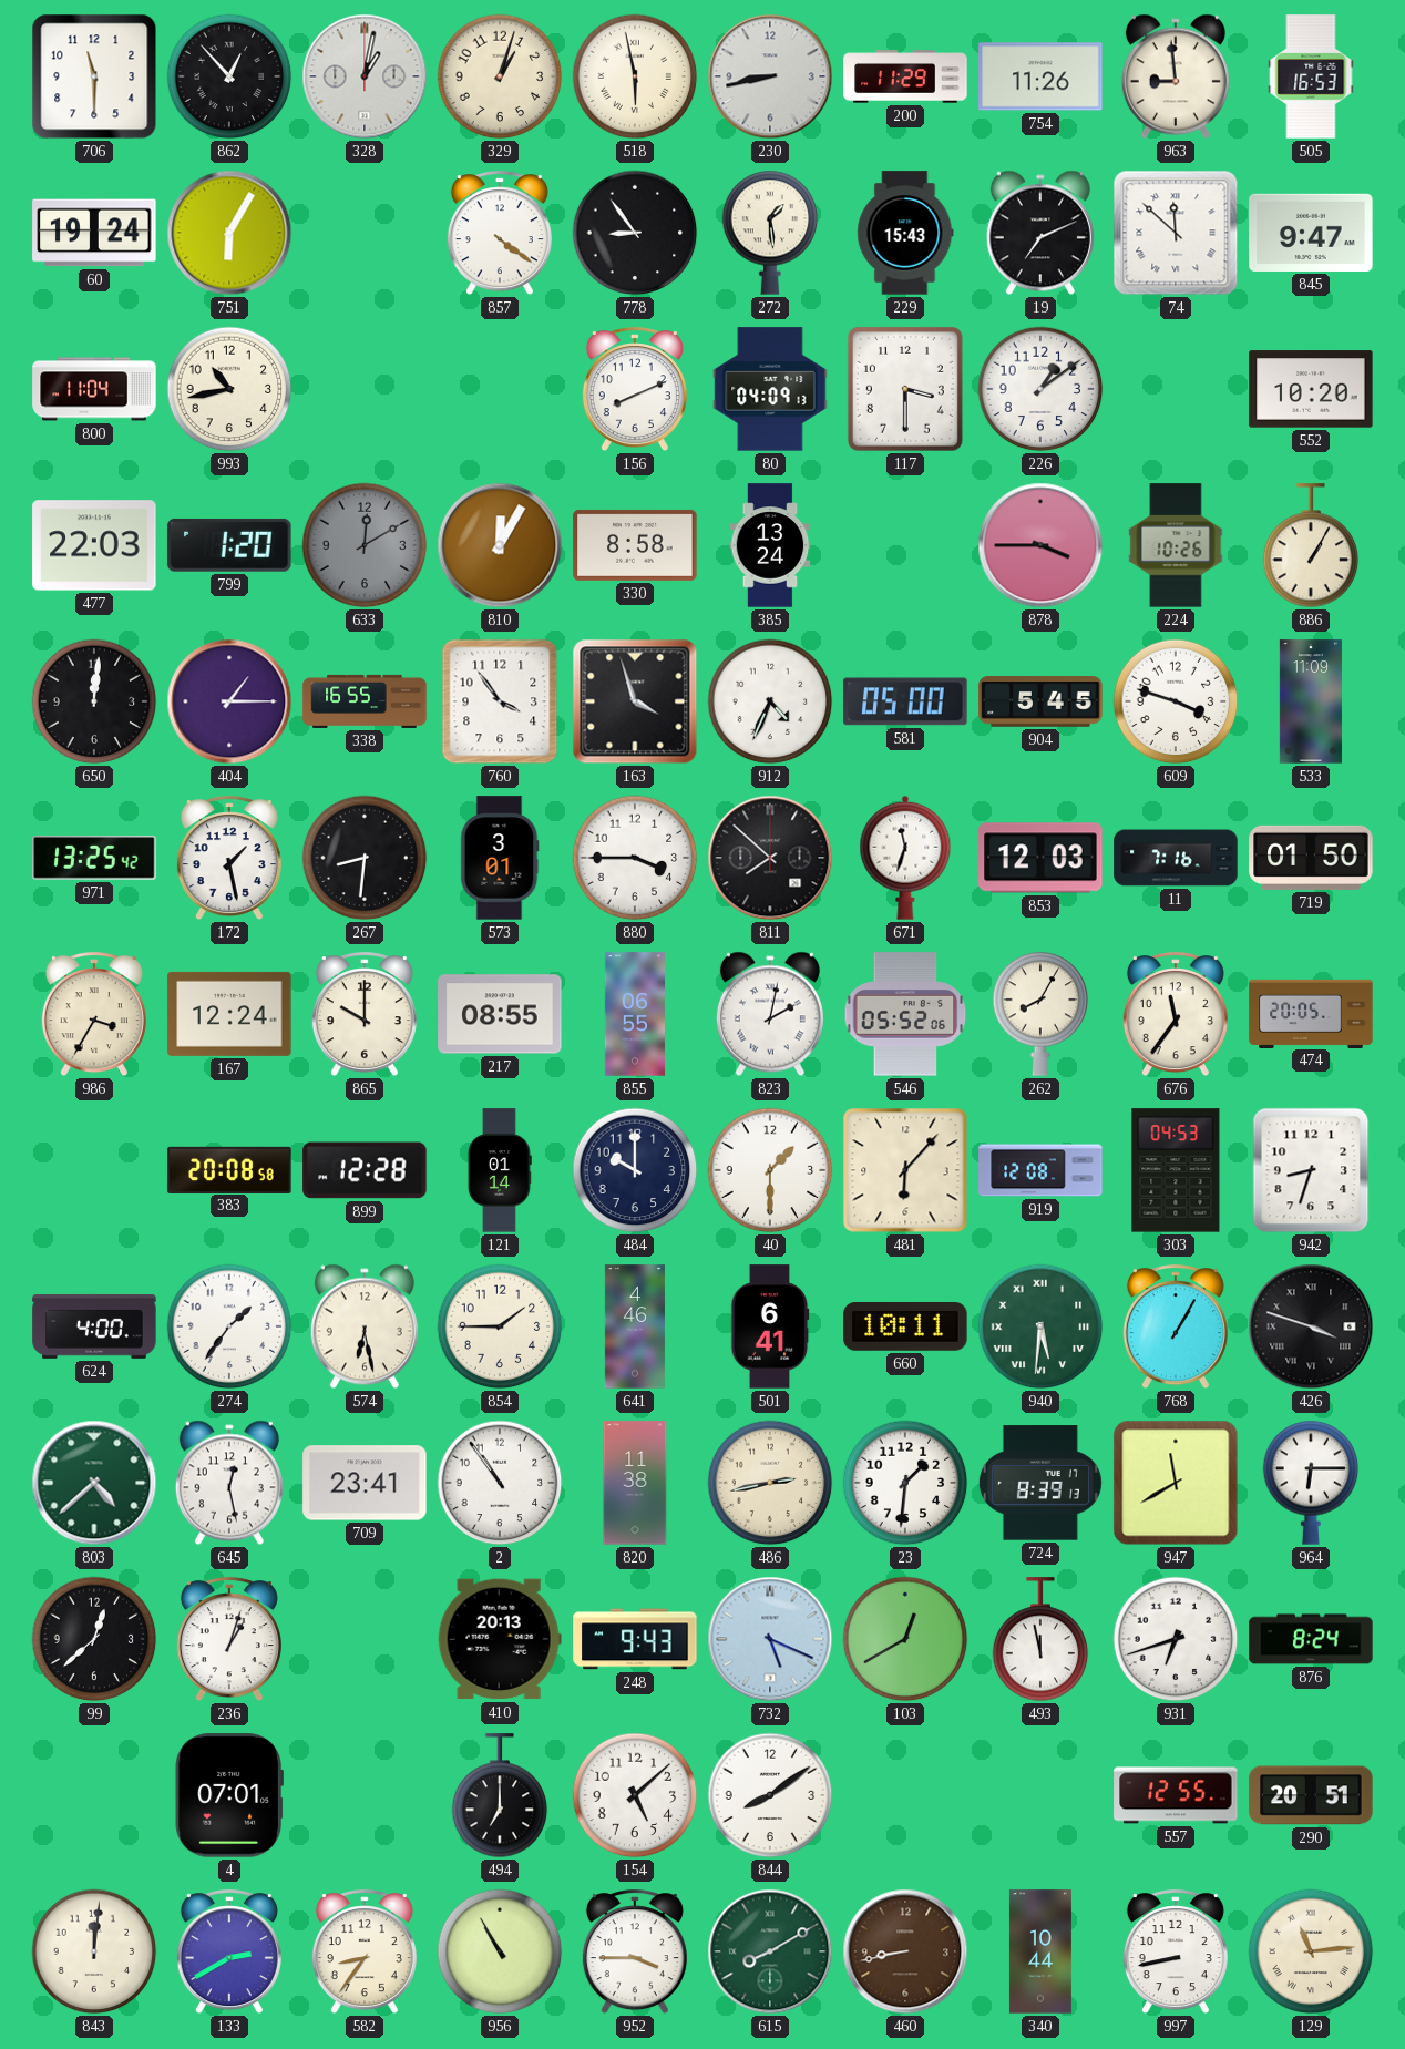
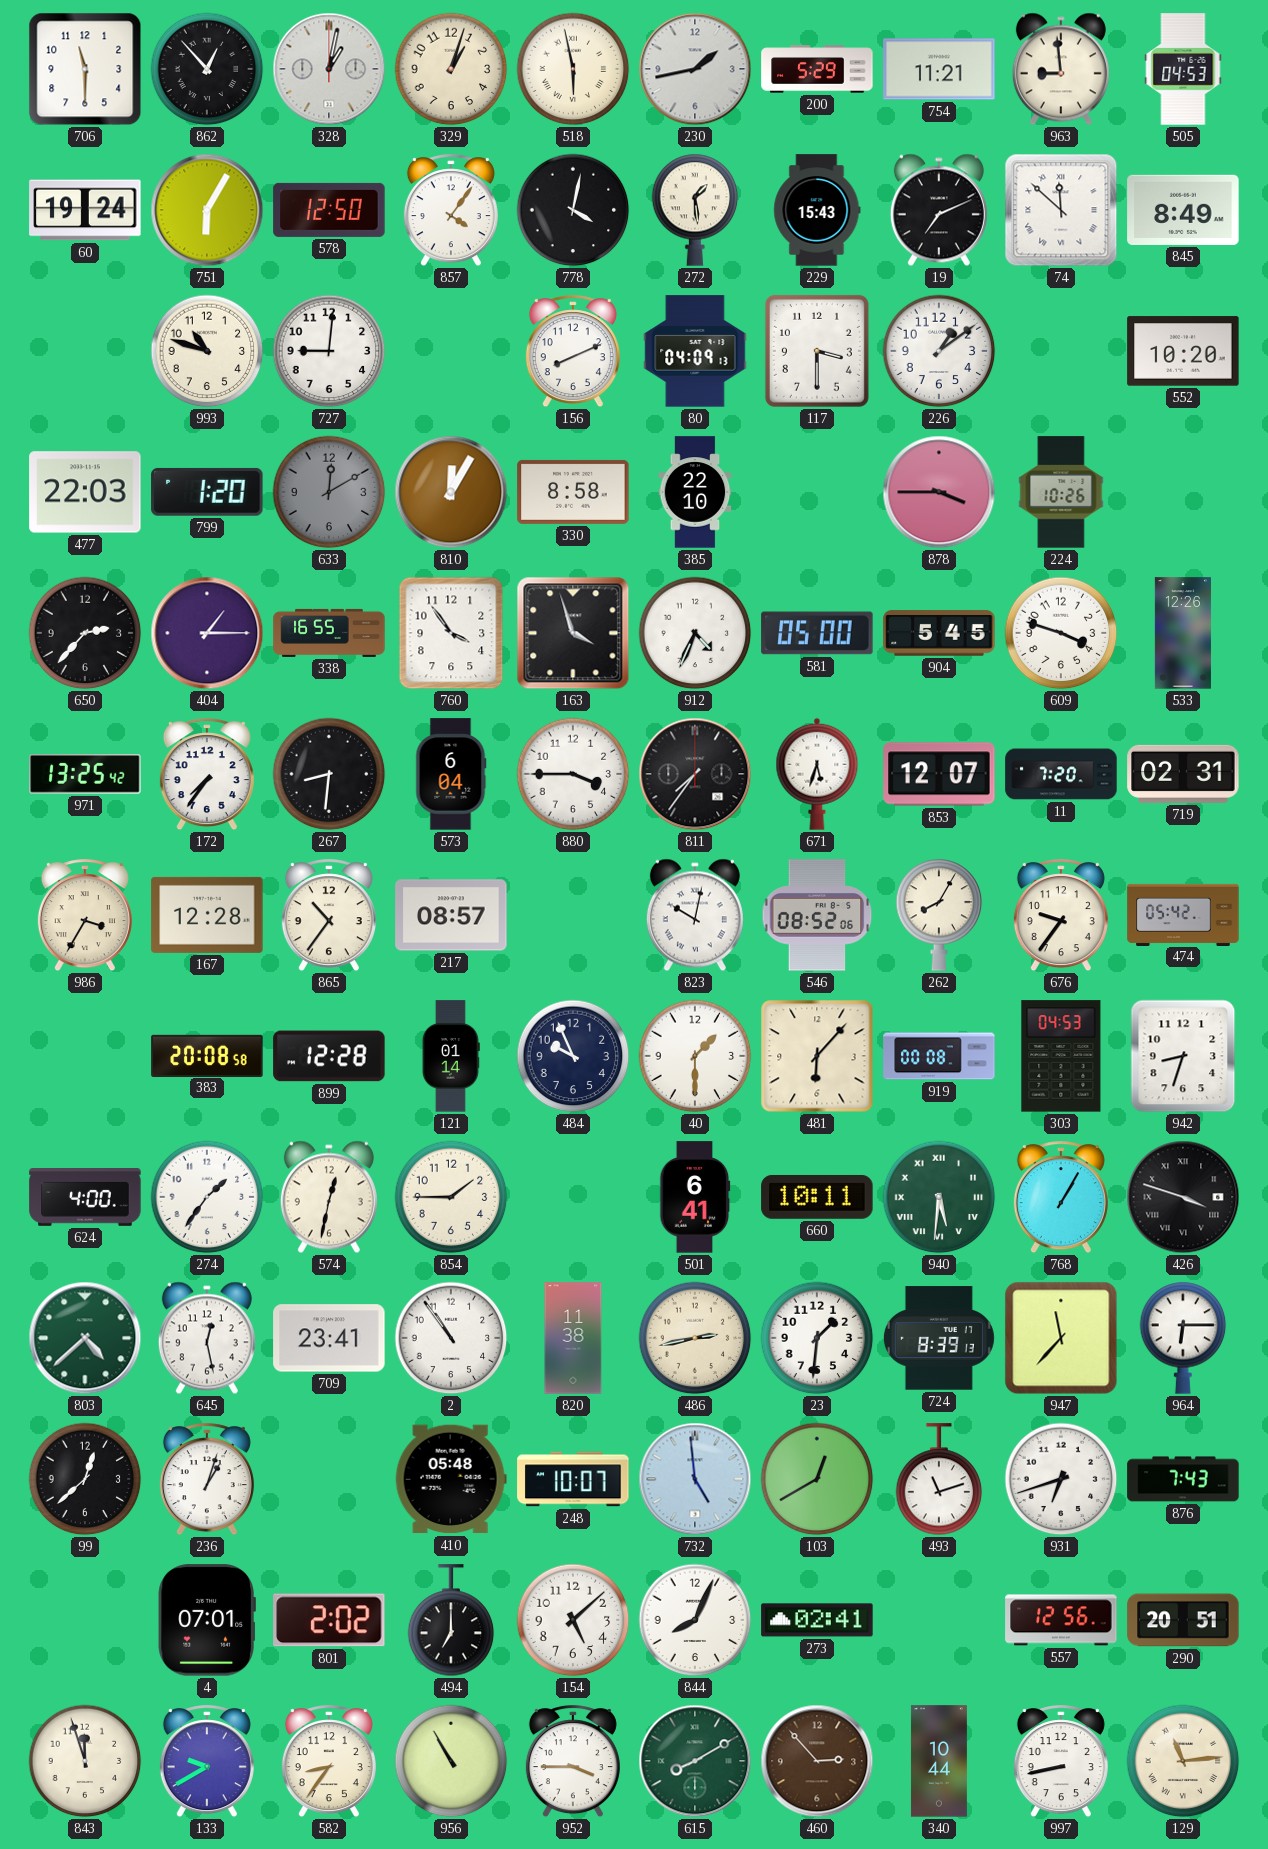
230: 8:43 -> 1:43 (695, 69)
200: 11:29 -> 5:29 (817, 69)
754: 11:26 -> 11:21 (939, 69)
505: 16:53 -> 04:53 (1183, 69)
578: none -> 12:50 (329, 210)
857: 4:21 -> 4:06 (451, 211)
778: 8:54 -> 4:02 (573, 210)
845: 9:47 -> 8:49 (1183, 210)
800: 11:04 -> none (94, 389)
993: 10:43 -> 10:48 (207, 351)
727: none -> 9:01 (329, 351)
385: 13:24 -> 22:10 (695, 492)
886: 1:05 -> none (1311, 546)
650: 12:01 -> 2:37 (85, 633)
533: 11:09 -> 12:26 (1183, 633)
172: 1:28 -> 7:36 (207, 775)
573: 3:01 -> 6:04 (451, 774)
811: 7:52 -> 7:36 (695, 774)
671: 11:33 -> 5:33 (817, 774)
853: 12:03 -> 12:07 (939, 774)
11: 7:16 -> 7:20 (1061, 774)
719: 01:50 -> 02:31 (1183, 774)
167: 12:24 -> 12:28 (207, 915)
865: 10:00 -> 10:36 (329, 916)
217: 08:55 -> 08:57 (451, 915)
855: 06:55 -> none (635, 1014)
823: 2:02 -> 10:02 (695, 915)
546: 05:52 -> 08:52 (817, 915)
676: 11:36 -> 9:36 (1061, 916)
474: 20:05 -> 05:42 (1183, 914)
484: 10:00 -> 9:56 (573, 1056)
919: 12:08 -> 00:08 (939, 1056)
574: 6:28 -> 12:32 (329, 1197)
641: 4:46 -> none (635, 1326)
947: 11:40 -> 11:37 (1061, 1338)
410: 20:13 -> 05:48 (451, 1479)
248: 9:43 -> 10:07 (573, 1479)
732: 5:19 -> 4:59 (695, 1479)
493: 11:58 -> 11:12 (939, 1480)
876: 8:24 -> 7:43 (1183, 1479)
801: none -> 2:02 (329, 1620)
844: 8:09 -> 8:04 (695, 1620)
273: none -> 02:41 (817, 1620)
557: 12:55 -> 12:56 (1061, 1620)
843: 12:01 -> 11:57 (85, 1761)
133: 2:40 -> 9:40 (207, 1762)
460: 8:43 -> 2:53 (817, 1761)
